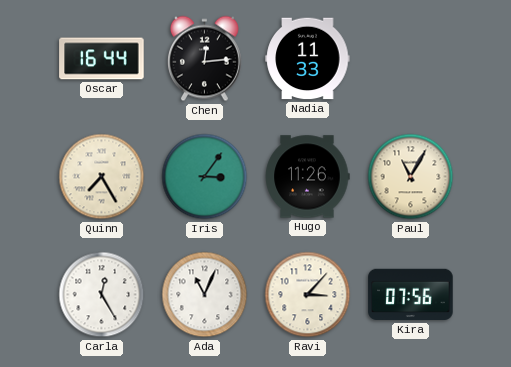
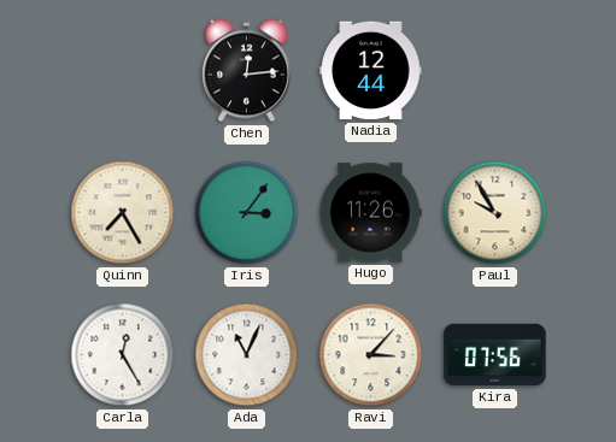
Oscar: 16:44 -> none (102, 59)
Nadia: 11:33 -> 12:44 (371, 71)
Paul: 11:05 -> 9:55 (495, 213)
